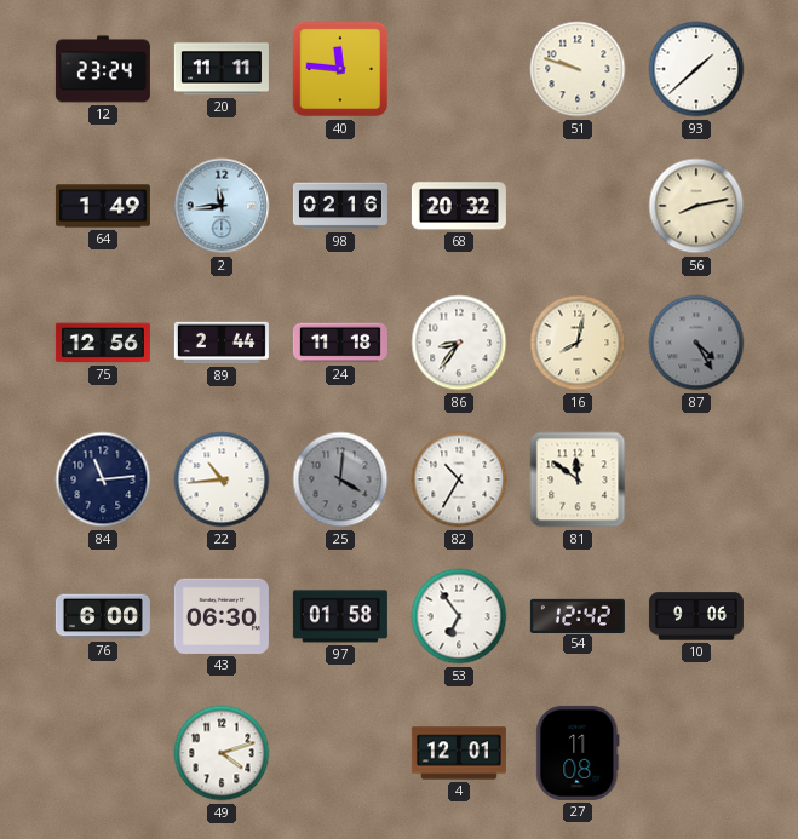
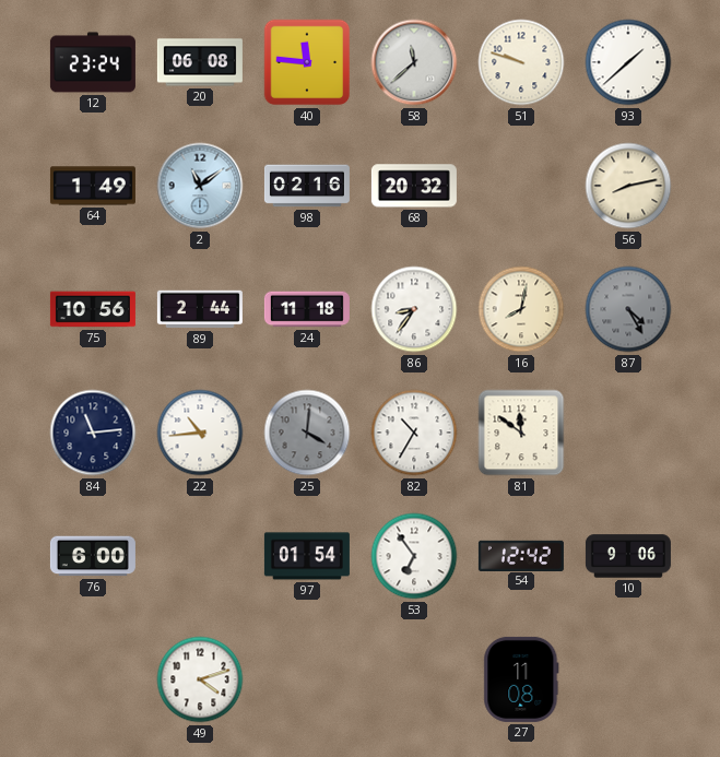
20: 11:11 -> 06:08 (200, 62)
58: none -> 11:38 (414, 62)
2: 11:44 -> 11:09 (200, 186)
75: 12:56 -> 10:56 (93, 309)
43: 06:30 -> none (222, 616)
97: 01:58 -> 01:54 (307, 556)
4: 12:01 -> none (459, 753)
